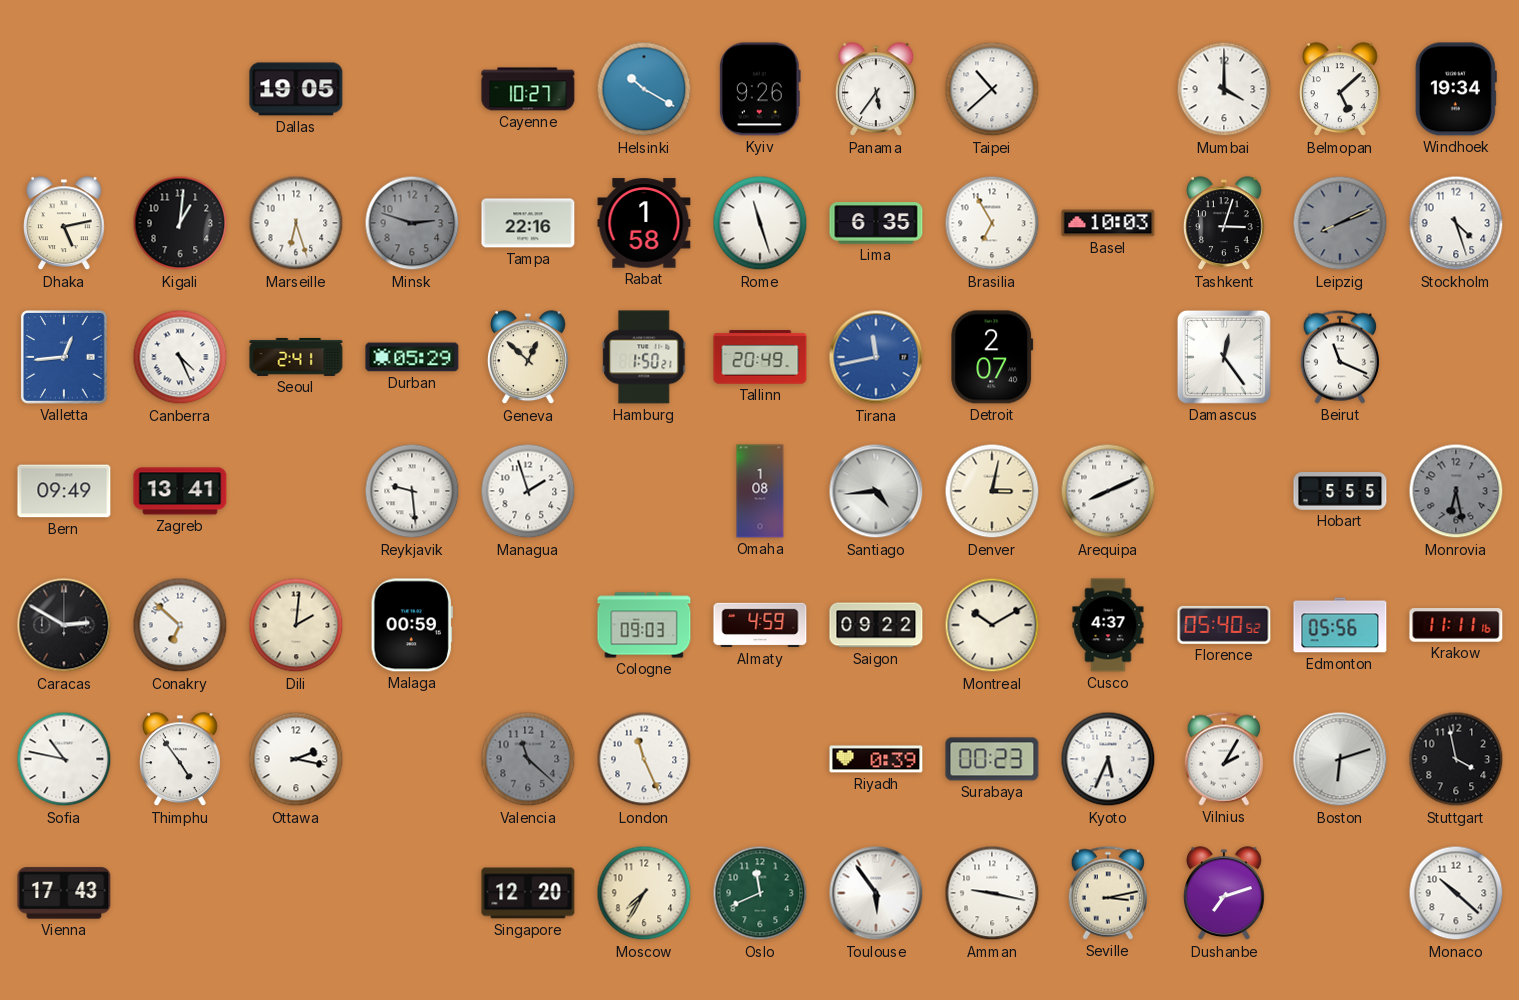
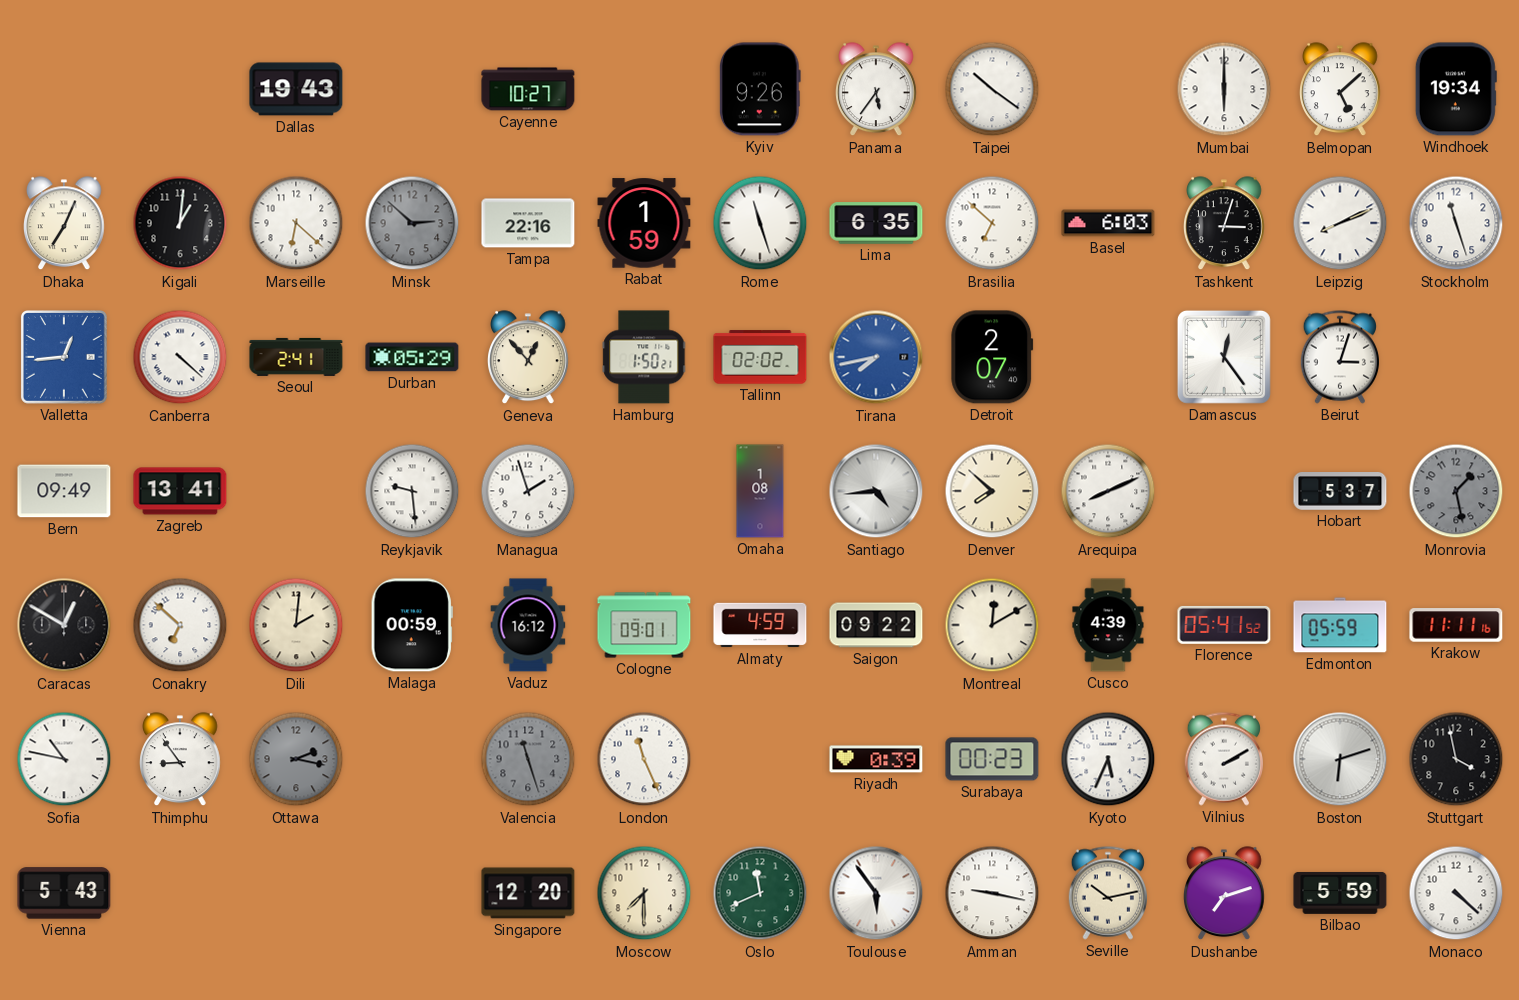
Dallas: 19:05 -> 19:43 (296, 89)
Helsinki: 10:20 -> none (644, 89)
Taipei: 10:38 -> 10:21 (992, 89)
Mumbai: 4:00 -> 6:00 (1224, 89)
Dhaka: 5:13 -> 7:04 (65, 224)
Marseille: 6:27 -> 6:22 (296, 223)
Minsk: 2:48 -> 2:52 (412, 223)
Rabat: 1:58 -> 1:59 (644, 223)
Brasilia: 6:55 -> 6:52 (992, 223)
Basel: 10:03 -> 6:03 (1108, 223)
Leipzig dial: grey -> white (1340, 223)
Stockholm: 4:27 -> 11:27 (1456, 223)
Canberra: 4:26 -> 4:22 (180, 357)
Geneva: 12:52 -> 12:53 (529, 358)
Tallinn: 20:49 -> 02:02 (760, 357)
Tirana: 11:43 -> 7:43 (876, 357)
Beirut: 11:19 -> 3:03 (1339, 357)
Denver: 3:02 -> 7:52 (992, 491)
Hobart: 5:55 -> 5:37 (1340, 492)
Monrovia: 6:28 -> 1:28 (1456, 491)
Caracas: 2:50 -> 12:50 (64, 625)
Vaduz: none -> 16:12 (528, 625)
Cologne: 09:03 -> 09:01 (644, 625)
Montreal: 10:10 -> 12:10 (992, 625)
Cusco: 4:37 -> 4:39 (1108, 625)
Florence: 05:40 -> 05:41 (1224, 625)
Edmonton: 05:56 -> 05:59 (1340, 625)
Thimphu: 4:54 -> 8:54 (181, 760)
Ottawa dial: white -> grey (296, 759)
Valencia: 11:22 -> 11:27 (528, 759)
Vilnius: 2:05 -> 2:10 (1223, 759)
Vienna: 17:43 -> 5:43 (64, 893)
Moscow: 7:35 -> 7:30 (644, 893)
Seville: 3:13 -> 10:13 (1107, 893)
Bilbao: none -> 5:59 (1340, 893)
Monaco: 10:22 -> 4:22 (1456, 893)
